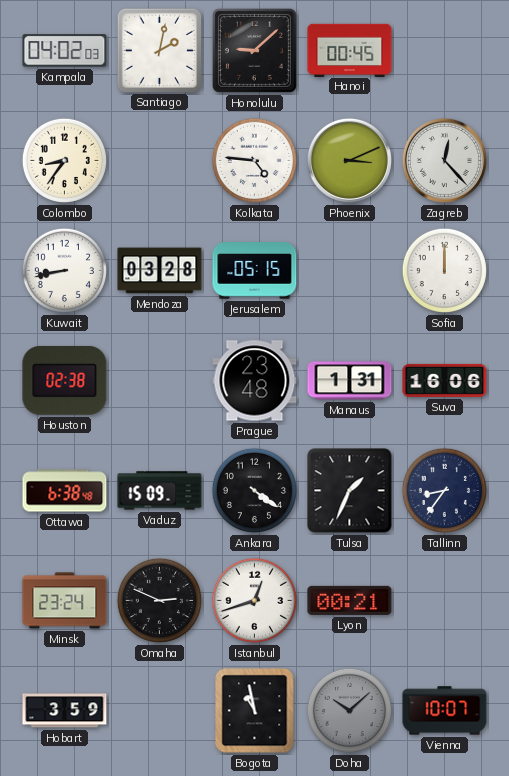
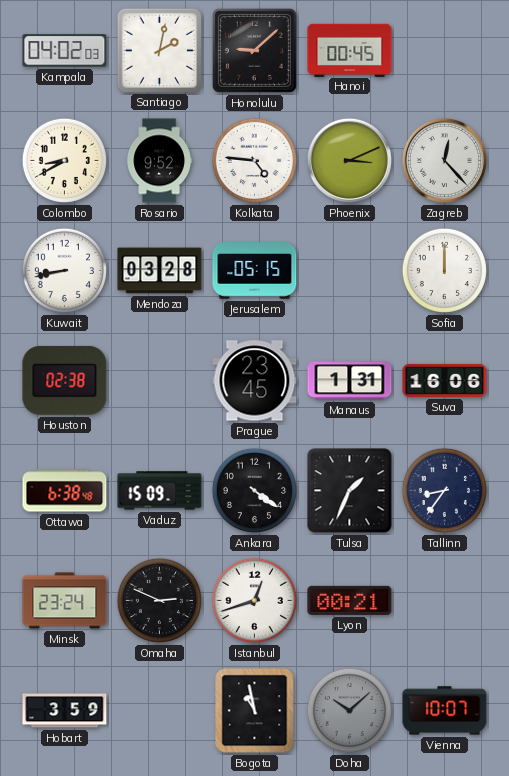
Colombo: 8:36 -> 8:40 (64, 160)
Rosario: none -> 9:52 (159, 161)
Prague: 23:48 -> 23:45 (255, 381)
